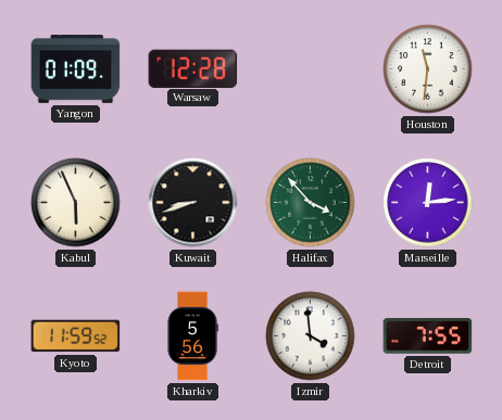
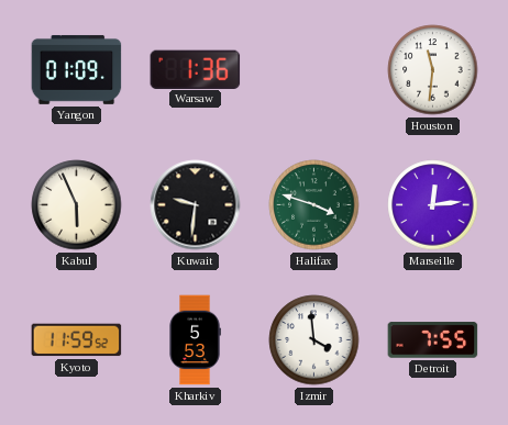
Warsaw: 12:28 -> 1:36 (196, 69)
Kuwait: 8:42 -> 9:31 (196, 205)
Halifax: 3:53 -> 3:48 (314, 205)
Kharkiv: 5:56 -> 5:53 (195, 340)
